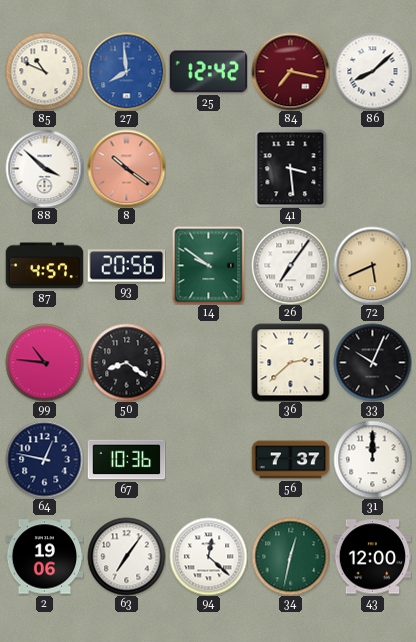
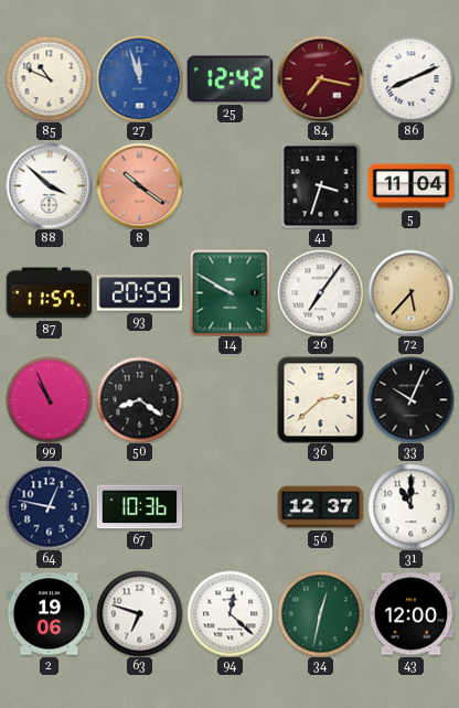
27: 7:59 -> 11:57 (139, 78)
86: 8:08 -> 8:11 (410, 78)
41: 3:29 -> 3:33 (321, 185)
5: none -> 11:04 (410, 186)
87: 4:57 -> 11:57 (49, 293)
93: 20:56 -> 20:59 (139, 293)
14: 9:51 -> 9:50 (231, 292)
72: 5:41 -> 5:37 (410, 292)
99: 10:46 -> 10:56 (49, 399)
56: 7:37 -> 12:37 (320, 507)
31: 12:00 -> 11:00 (410, 506)
63: 7:06 -> 6:48 (139, 613)
